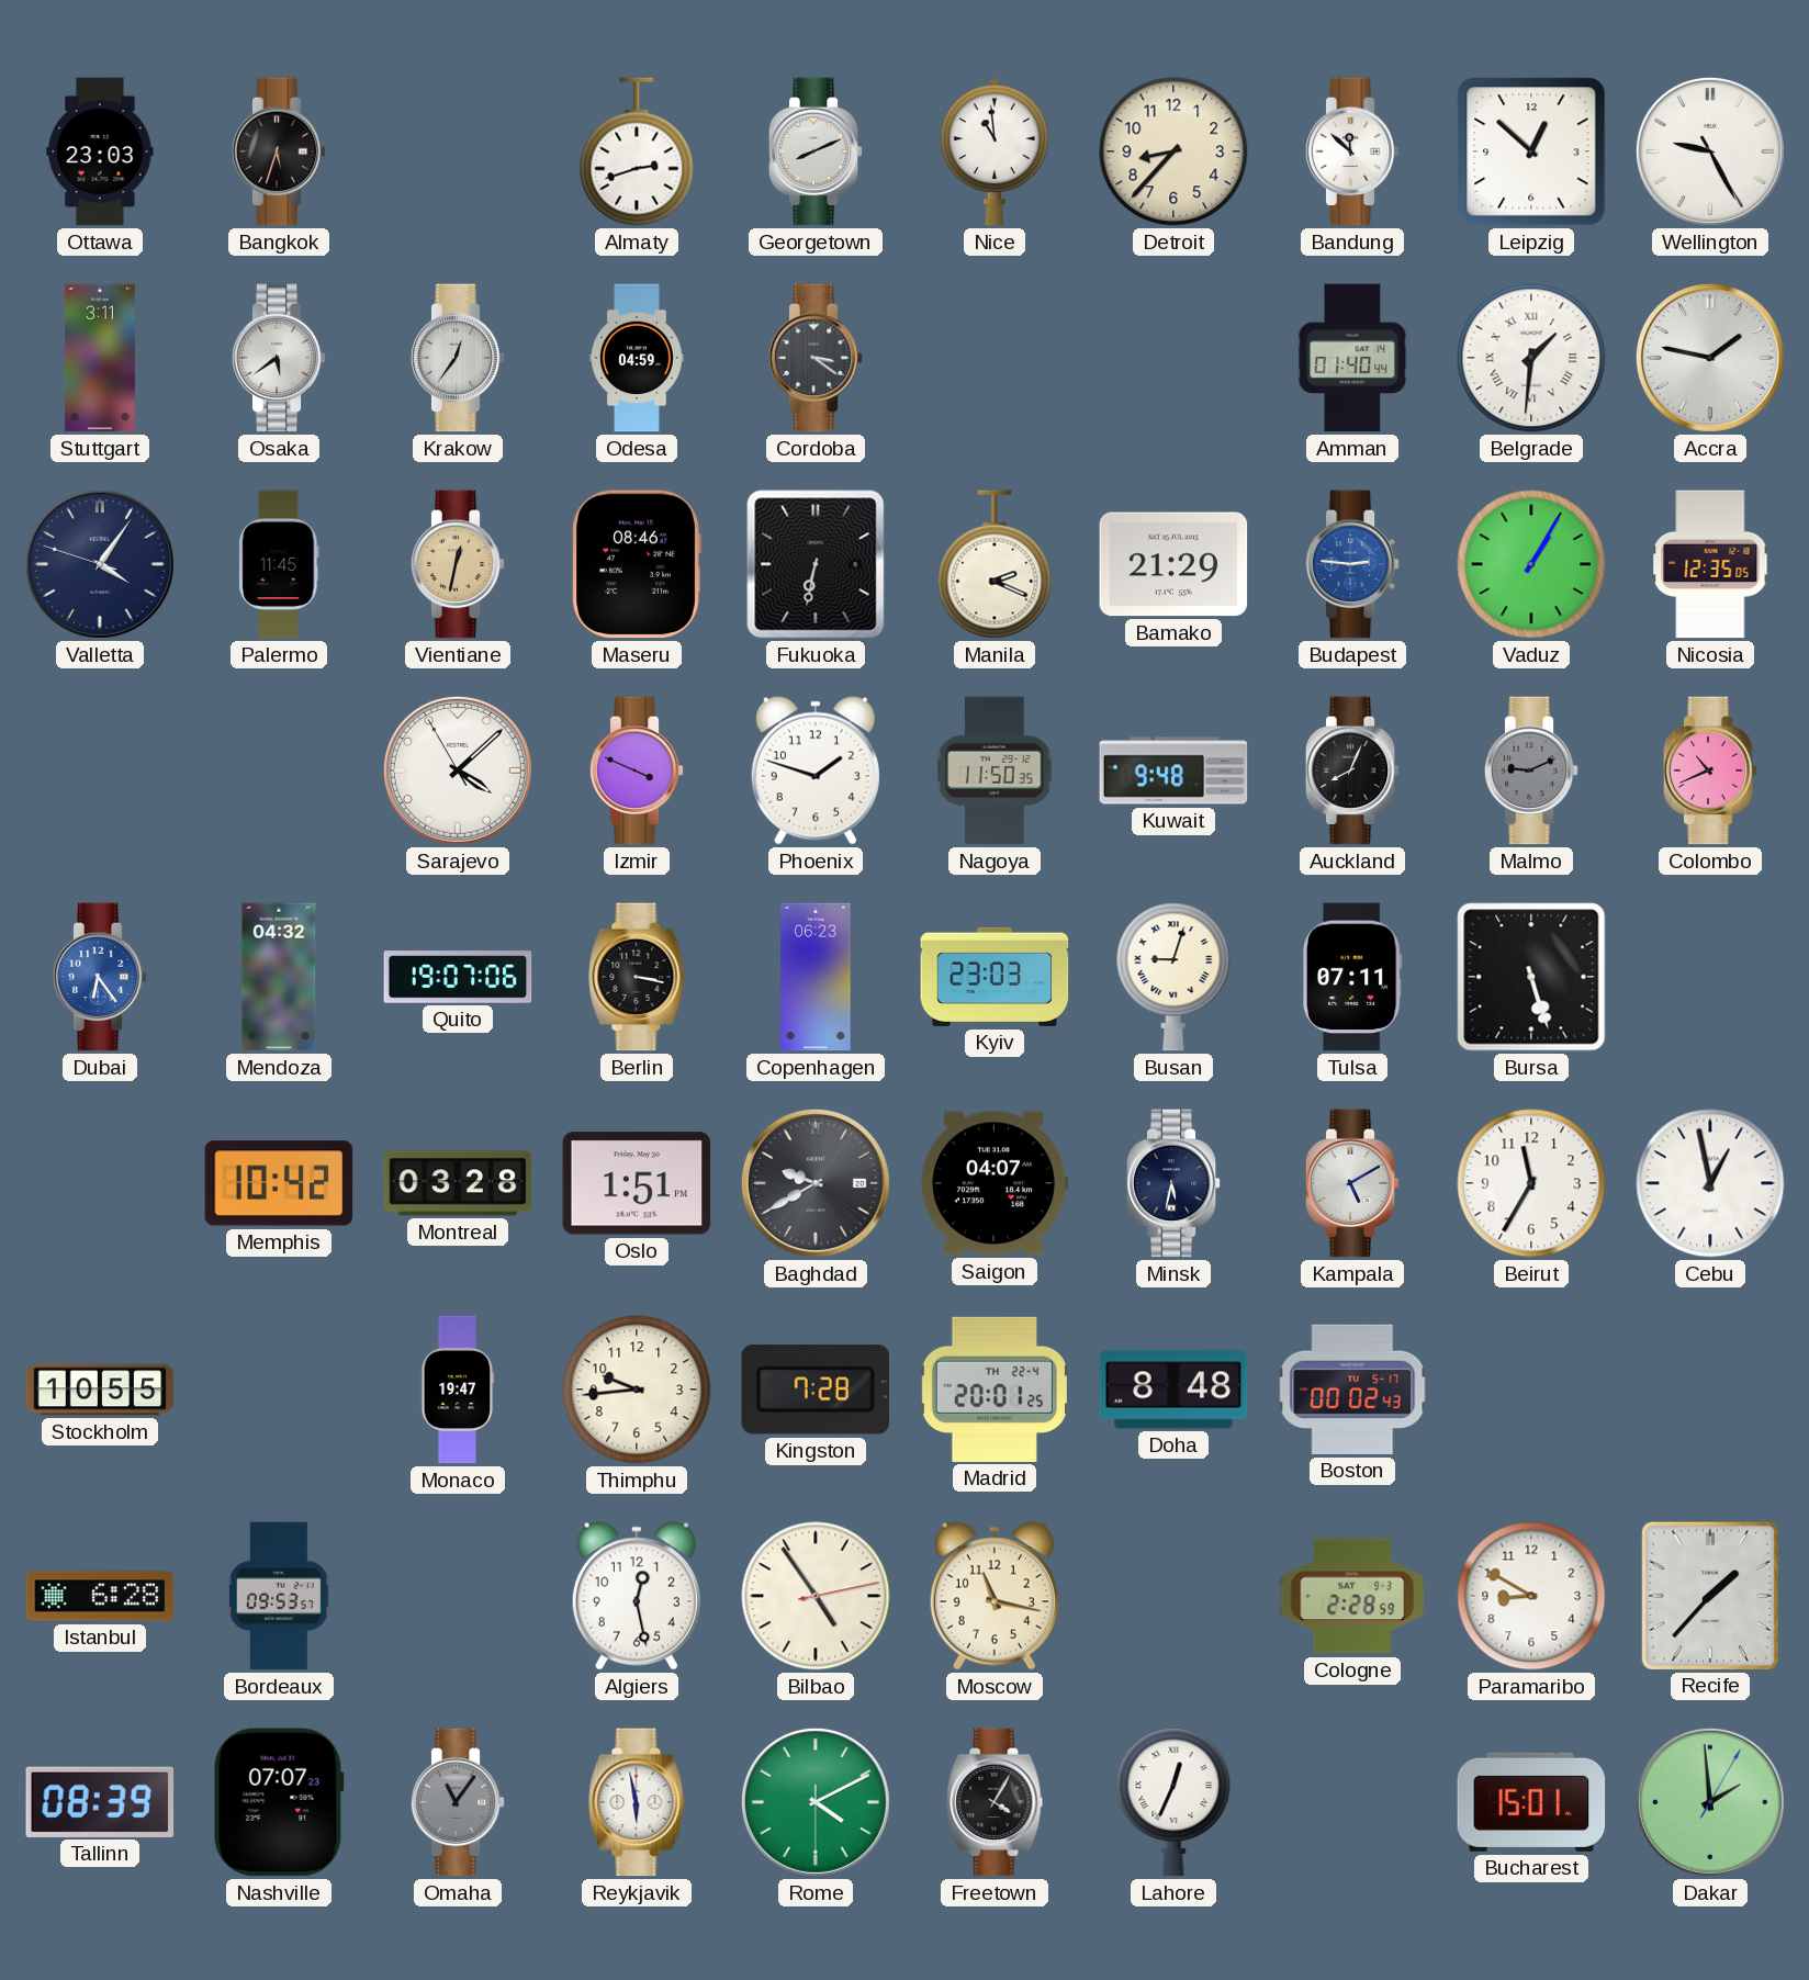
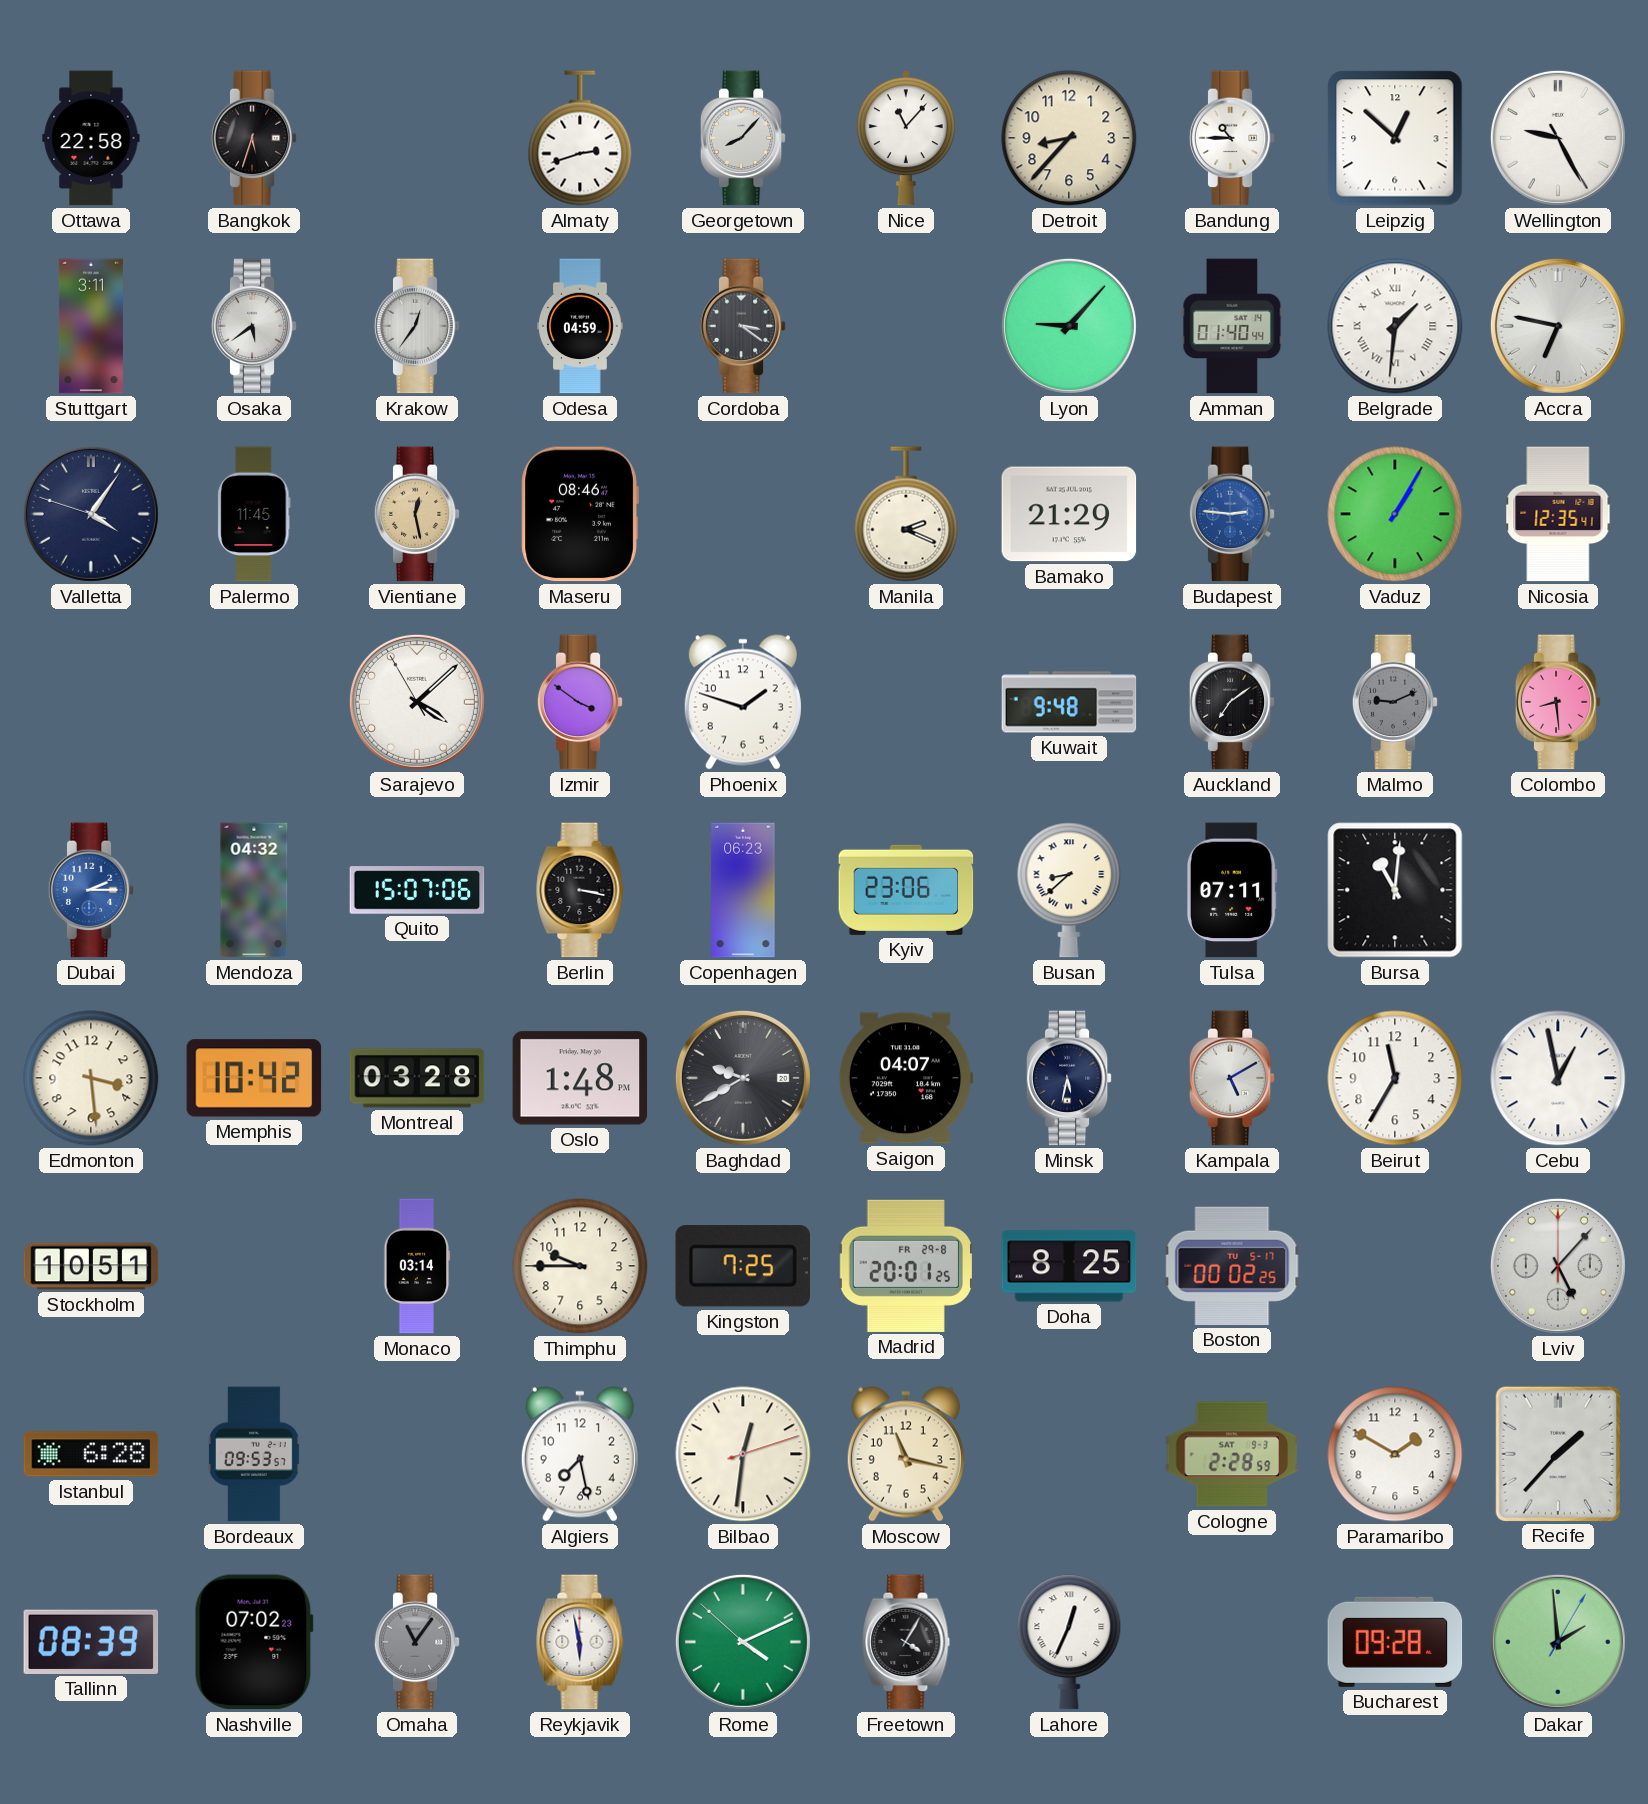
Ottawa: 23:03 -> 22:58 (91, 138)
Georgetown: 8:11 -> 8:07 (743, 138)
Nice: 10:59 -> 11:07 (906, 138)
Bandung: 11:52 -> 10:45 (1232, 138)
Lyon: none -> 9:07 (1069, 326)
Accra: 1:47 -> 6:47 (1558, 326)
Vientiane: 12:32 -> 12:28 (417, 514)
Fukuoka: 6:32 -> none (816, 564)
Nicosia: 12:35:05 -> 12:35:41 (1558, 514)
Izmir: 3:49 -> 3:51 (580, 702)
Nagoya: 11:50 -> none (995, 770)
Auckland: 8:04 -> 7:09 (1232, 702)
Colombo: 10:41 -> 8:29 (1558, 702)
Dubai: 6:24 -> 2:15 (91, 890)
Quito: 19:07 -> 15:07 (417, 890)
Kyiv: 23:03 -> 23:06 (906, 890)
Busan: 9:03 -> 8:38 (1069, 890)
Bursa: 5:27 -> 11:01 (1395, 890)
Edmonton: none -> 3:29 (91, 1078)
Oslo: 1:51 -> 1:48 (580, 1078)
Stockholm: 10:55 -> 10:51 (91, 1266)
Monaco: 19:47 -> 03:14 (417, 1266)
Thimphu: 9:44 -> 9:45 (580, 1266)
Kingston: 7:28 -> 7:25 (743, 1266)
Madrid date: TH 22-4 -> FR 29-8 (906, 1266)
Doha: 8:48 -> 8:25 (1069, 1266)
Boston: 00:02:43 -> 00:02:25 (1232, 1266)
Lviv: none -> 5:07 (1558, 1266)
Algiers: 12:28 -> 7:28 (580, 1454)
Bilbao: 4:54 -> 12:31 (743, 1454)
Paramaribo: 8:50 -> 1:50 (1395, 1454)
Nashville: 07:07 -> 07:02 (254, 1642)
Rome: 4:10:30 -> 4:10:52 (743, 1642)
Bucharest: 15:01 -> 09:28 (1395, 1642)
